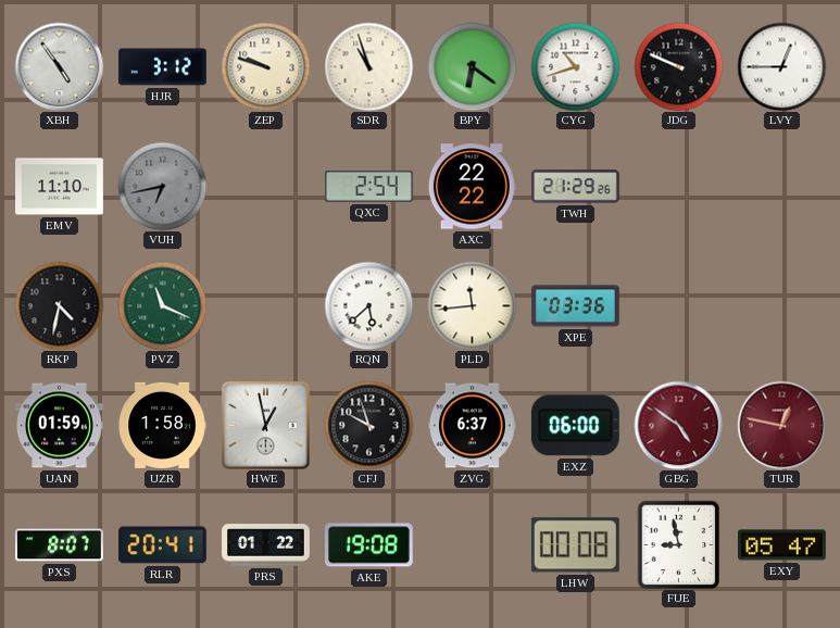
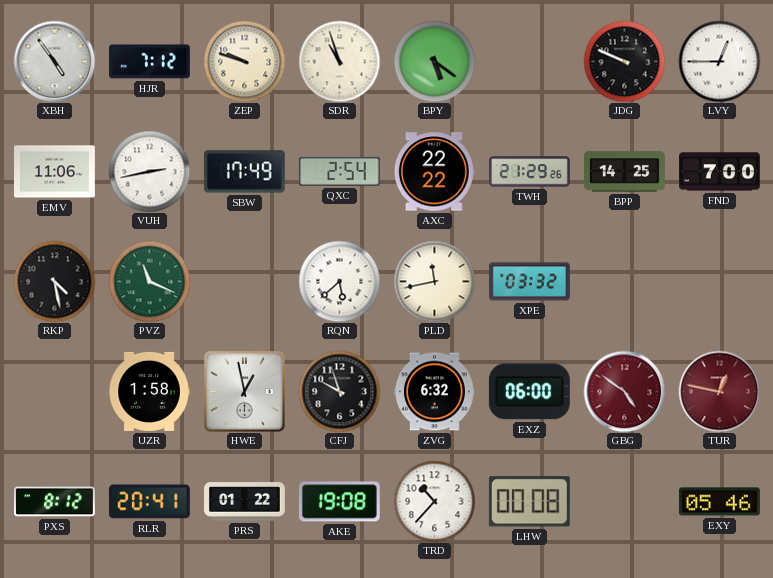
HJR: 3:12 -> 7:12 (149, 62)
BPY: 6:21 -> 5:21 (434, 61)
CYG: 10:42 -> none (575, 66)
EMV: 11:10 -> 11:06 (55, 172)
VUH: 6:43 -> 2:43 (149, 171)
VUH dial: grey -> white (149, 171)
SBW: none -> 17:49 (244, 172)
BPP: none -> 14:25 (625, 172)
FND: none -> 7:00 (720, 172)
RKP: 4:32 -> 4:28 (54, 281)
PLD: 11:44 -> 11:43 (434, 281)
XPE: 03:36 -> 03:32 (530, 282)
UAN: 01:59 -> none (60, 426)
ZVG: 6:37 -> 6:32 (435, 392)
PXS: 8:07 -> 8:12 (55, 502)
TRD: none -> 10:37 (434, 501)
FUE: 8:58 -> none (679, 544)
EXY: 05:47 -> 05:46 (720, 502)
